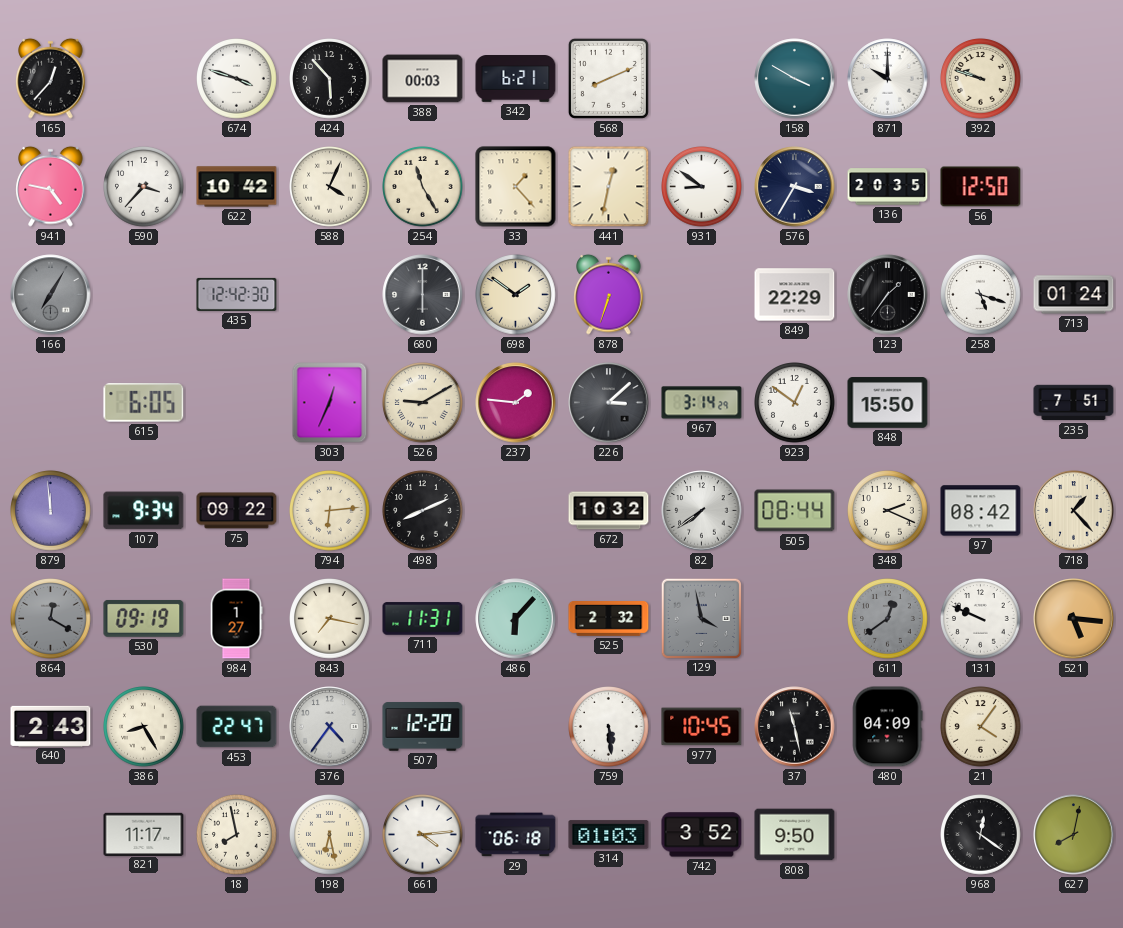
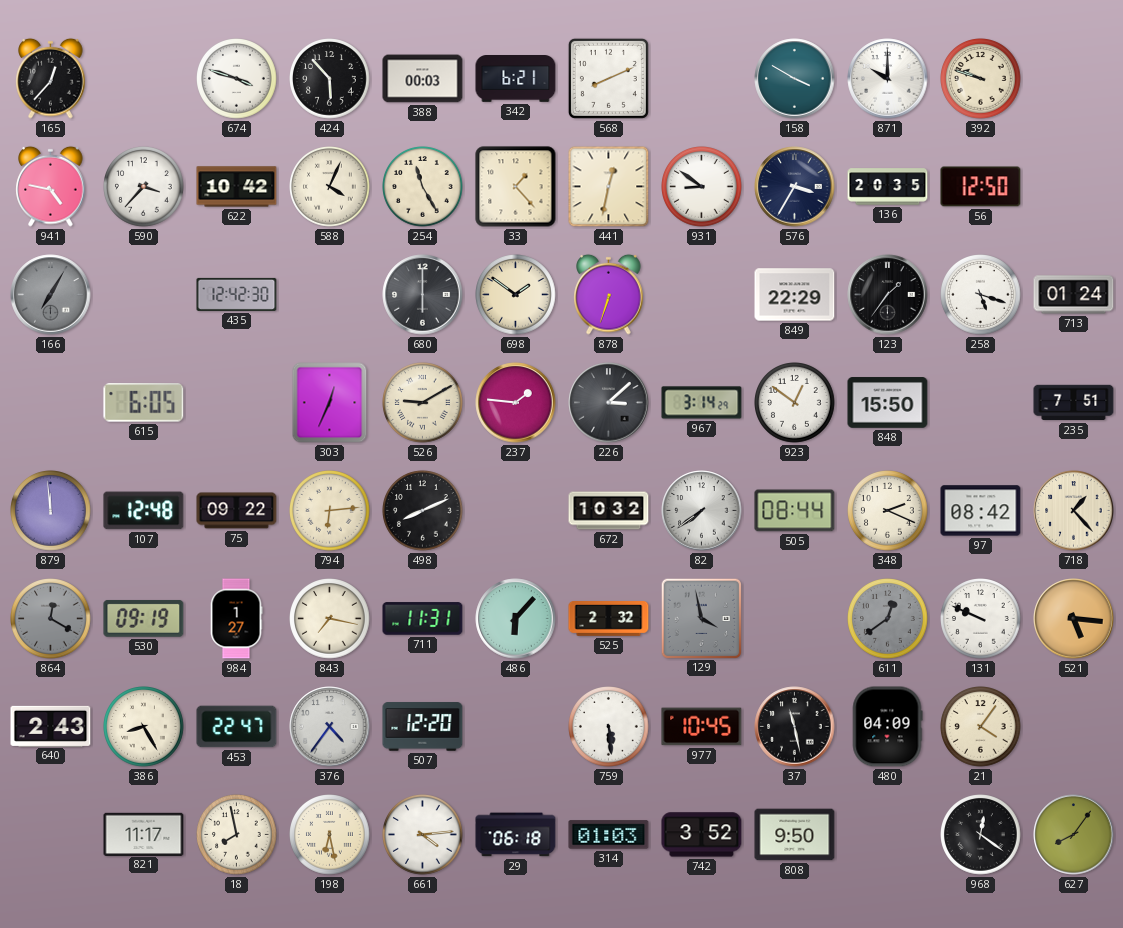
107: 9:34 -> 12:48 (144, 511)
627: 8:02 -> 8:06 (1074, 835)
